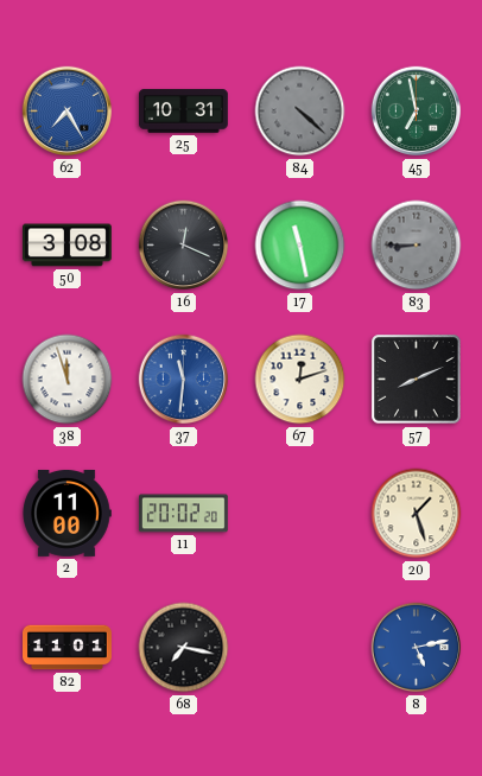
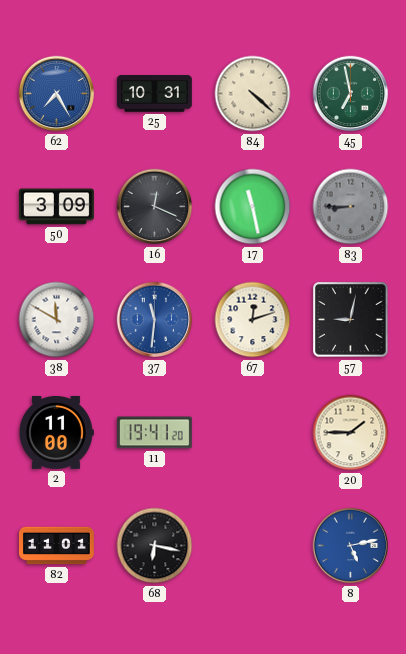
84 dial: grey -> cream (253, 94)
50: 3:08 -> 3:09 (56, 207)
38: 11:57 -> 11:50 (57, 320)
57: 8:11 -> 9:02 (351, 320)
11: 20:02 -> 19:41 (154, 433)
20: 1:27 -> 1:45 (351, 433)
68: 7:17 -> 6:17 (155, 546)
